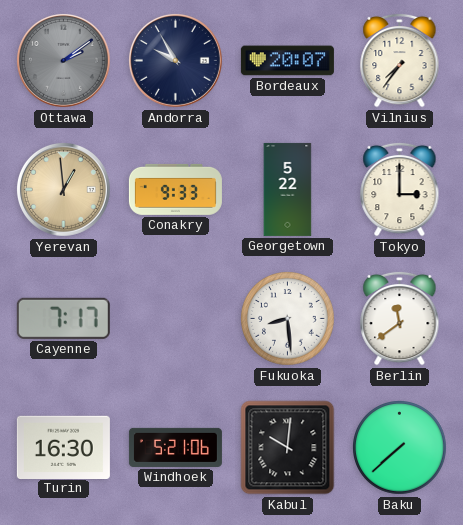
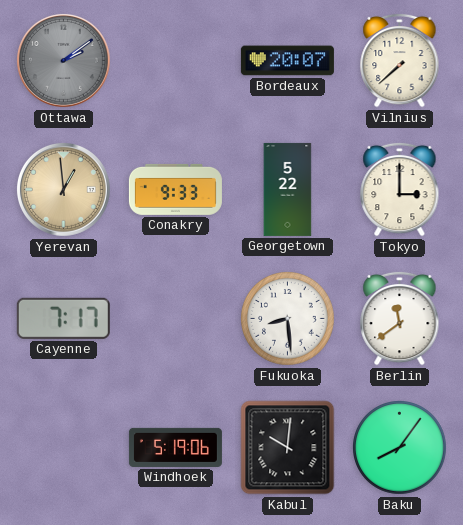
Andorra: 9:55 -> none (175, 60)
Vilnius: 7:36 -> 7:38 (400, 60)
Turin: 16:30 -> none (63, 447)
Windhoek: 5:21 -> 5:19 (175, 447)
Baku: 7:38 -> 8:06 (400, 448)
